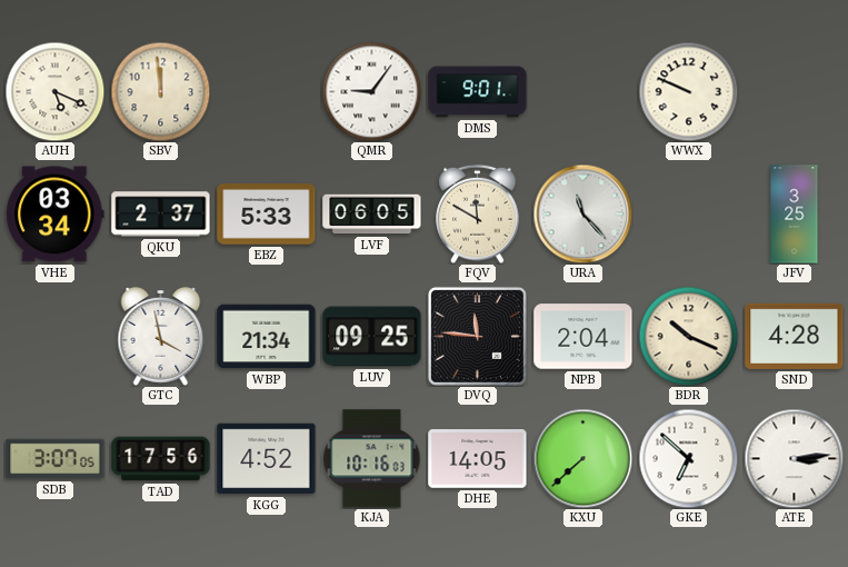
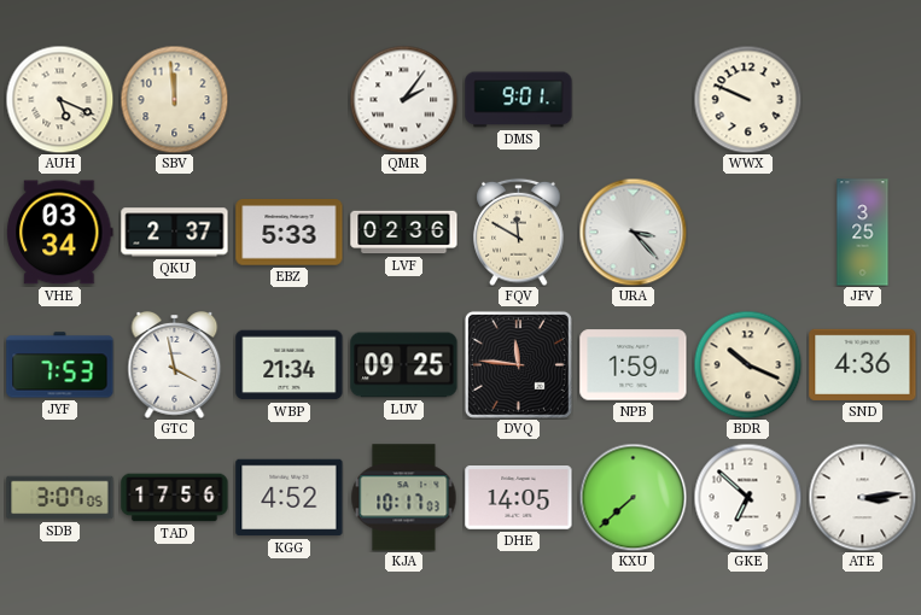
QMR: 9:06 -> 2:06 (403, 99)
LVF: 06:05 -> 02:36 (404, 233)
URA: 11:23 -> 3:23 (633, 232)
JYF: none -> 7:53 (60, 365)
NPB: 2:04 -> 1:59 (634, 365)
SND: 4:28 -> 4:36 (863, 364)
KJA: 10:16 -> 10:17 (404, 498)
